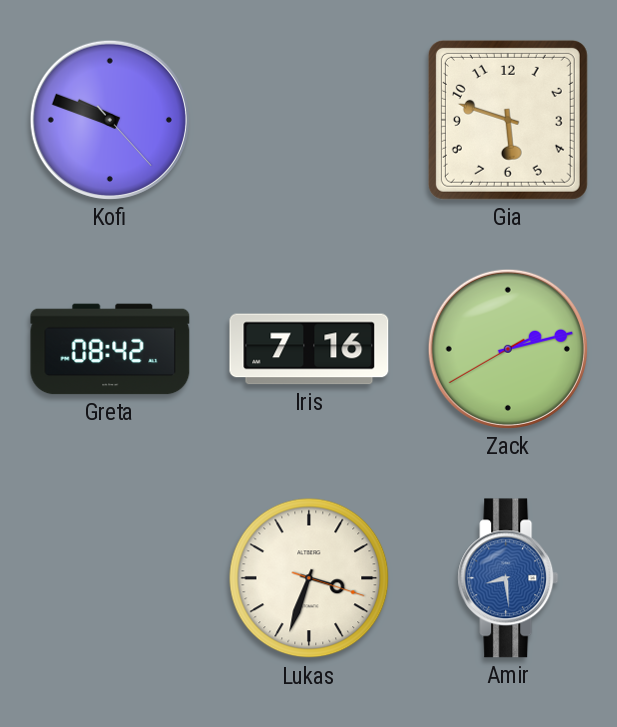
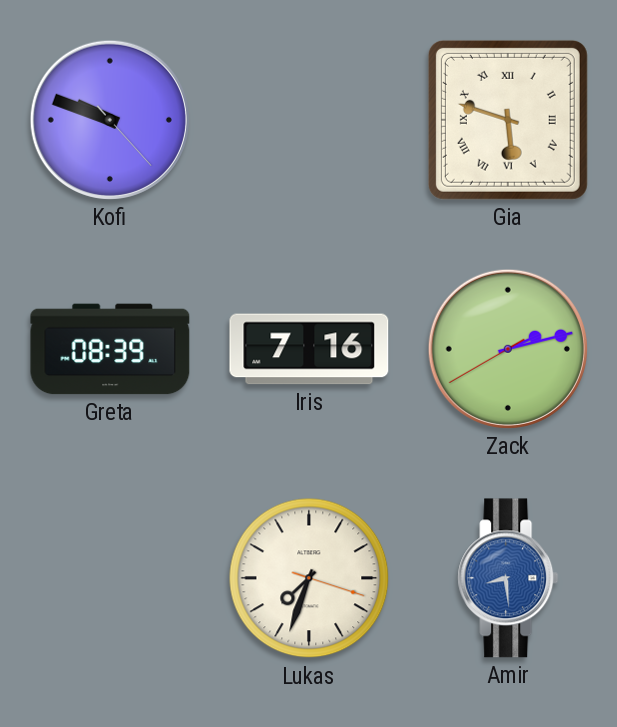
Gia numerals: Arabic -> Roman (508, 120)
Greta: 08:42 -> 08:39 (110, 349)
Lukas: 3:33 -> 7:33 (309, 578)
